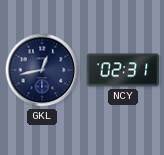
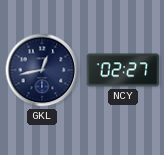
NCY: 02:31 -> 02:27 (123, 70)
